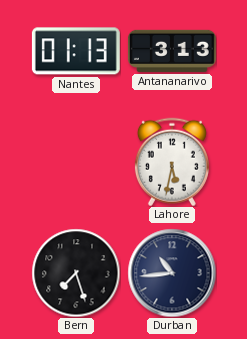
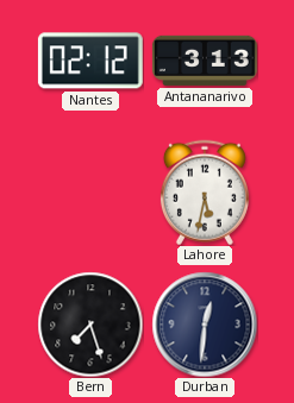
Nantes: 01:13 -> 02:12 (90, 61)
Durban: 10:44 -> 12:31 (205, 325)
